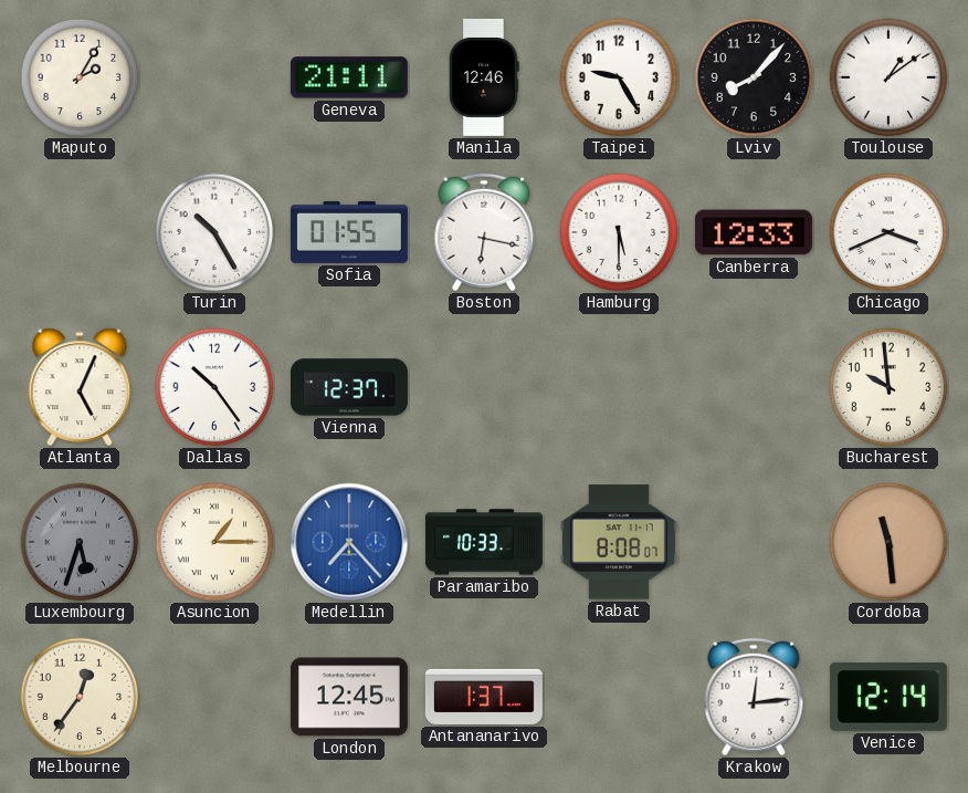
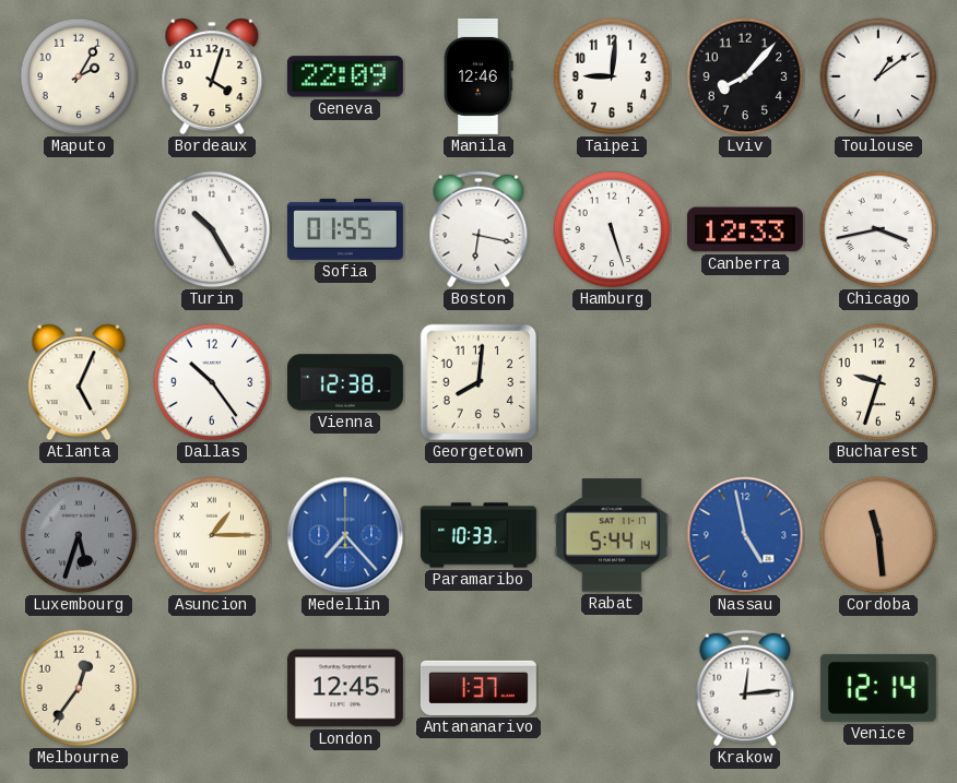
Bordeaux: none -> 4:03 (212, 76)
Geneva: 21:11 -> 22:09 (345, 76)
Taipei: 9:25 -> 9:01 (612, 76)
Hamburg: 5:30 -> 5:27 (612, 229)
Chicago: 3:41 -> 3:43 (878, 229)
Vienna: 12:37 -> 12:38 (345, 382)
Georgetown: none -> 8:01 (478, 382)
Bucharest: 9:59 -> 9:33 (878, 382)
Rabat: 8:08 -> 5:44 (612, 535)
Nassau: none -> 4:58 (745, 535)
